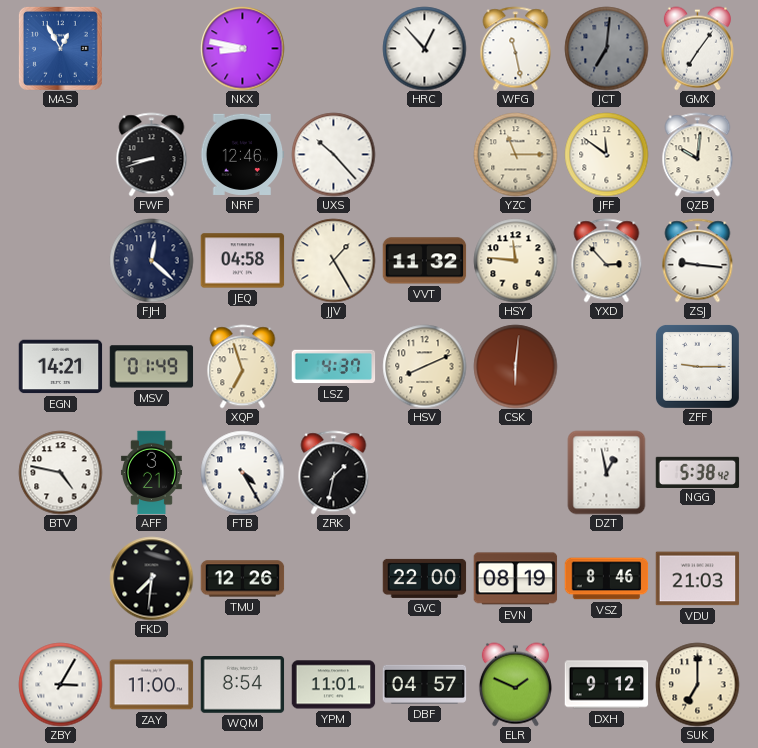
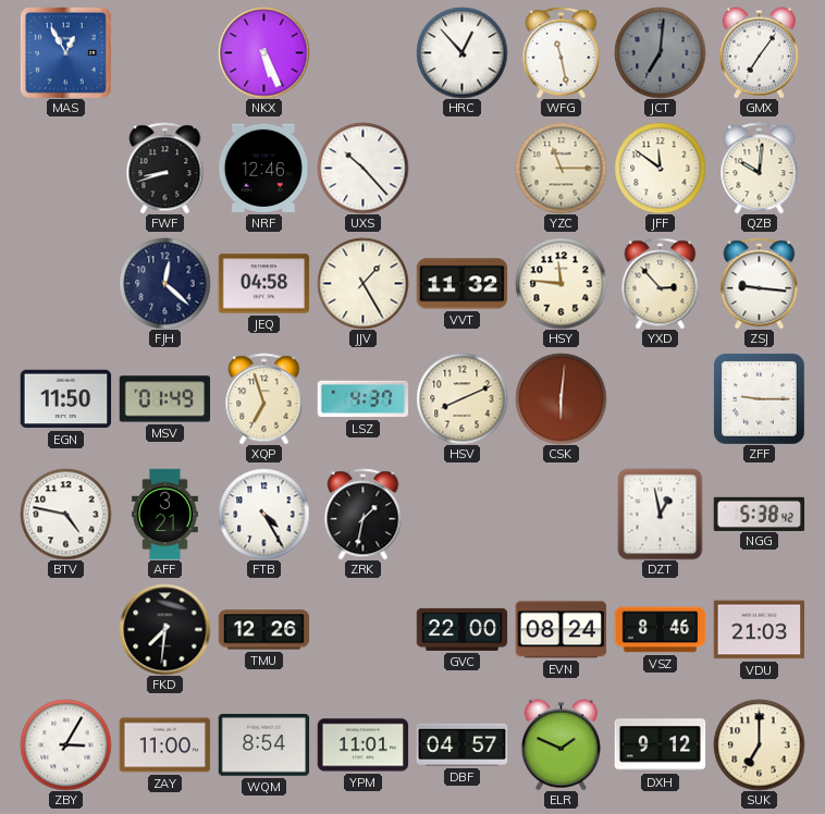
NKX: 8:47 -> 5:26 (263, 52)
EGN: 14:21 -> 11:50 (65, 399)
EVN: 08:19 -> 08:24 (561, 630)
